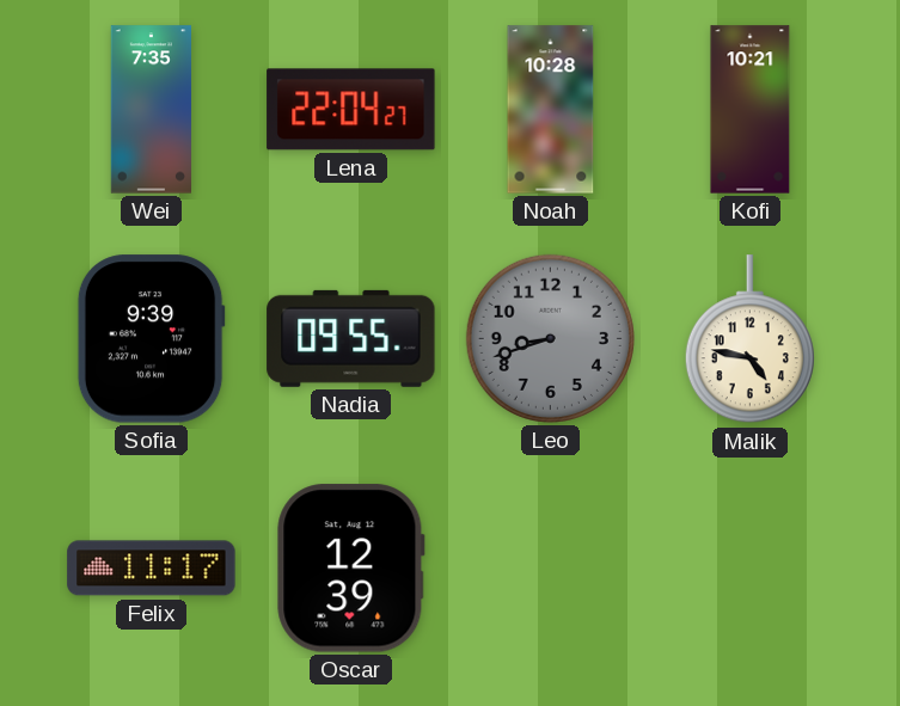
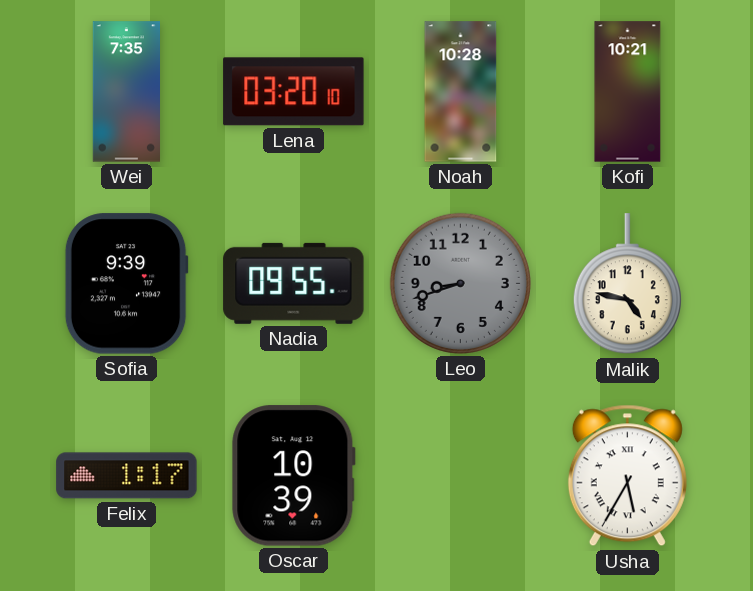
Lena: 22:04 -> 03:20 (294, 92)
Felix: 11:17 -> 1:17 (127, 476)
Oscar: 12:39 -> 10:39 (294, 476)
Usha: none -> 5:35 (627, 476)
